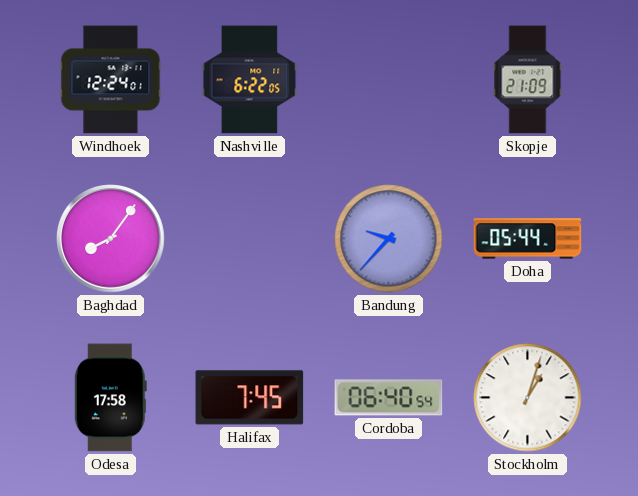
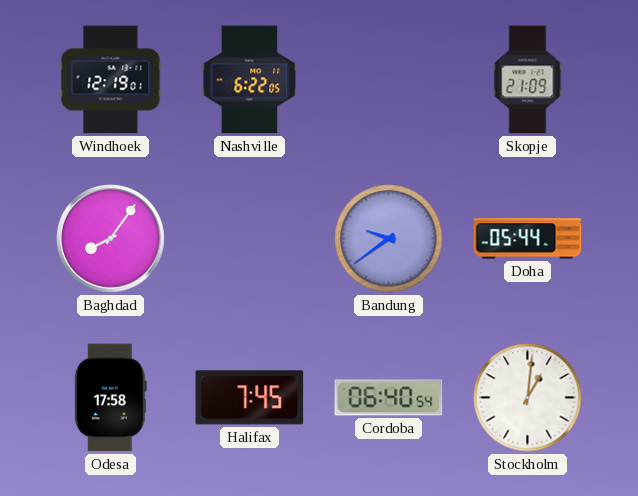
Windhoek: 12:24 -> 12:19 (111, 80)
Bandung: 9:37 -> 9:39 (389, 239)
Stockholm: 1:03 -> 1:01 (528, 398)
